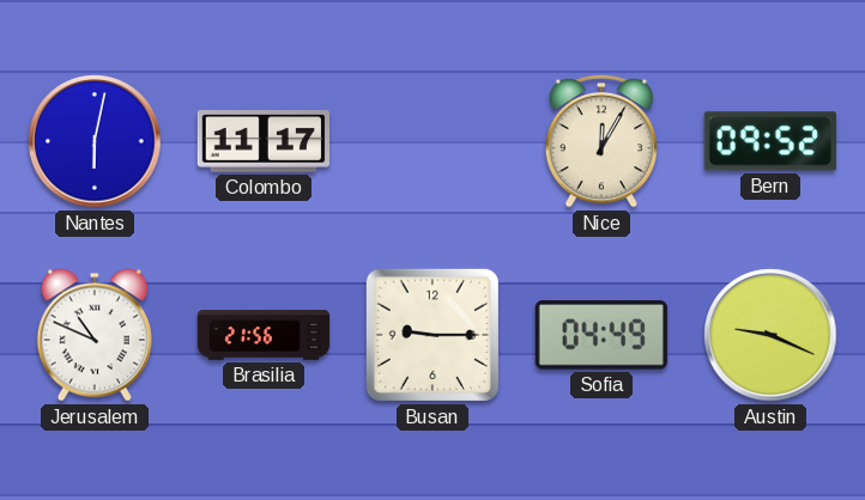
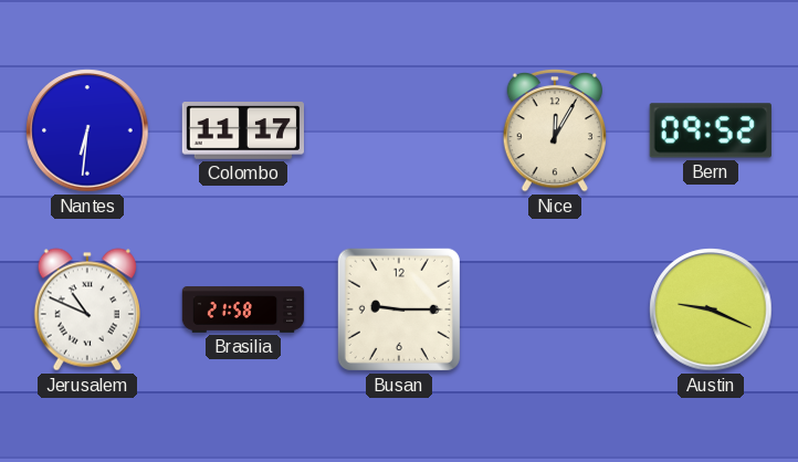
Nantes: 6:02 -> 6:31 (87, 130)
Brasilia: 21:56 -> 21:58 (243, 309)
Sofia: 04:49 -> none (601, 335)
